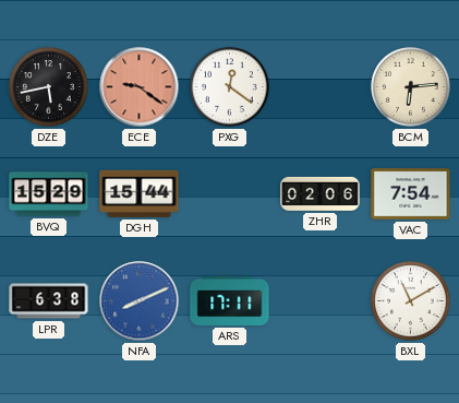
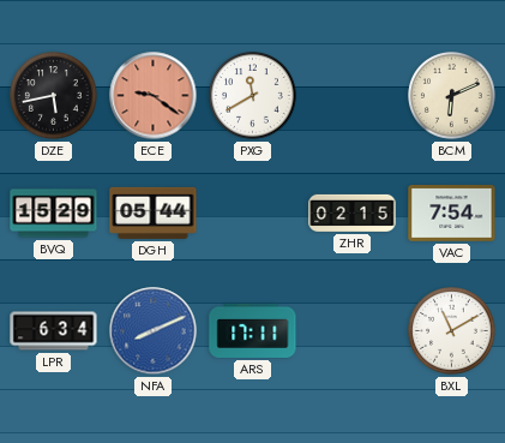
PXG: 12:21 -> 11:40 (253, 96)
BCM: 6:14 -> 6:11 (452, 96)
DGH: 15:44 -> 05:44 (154, 212)
ZHR: 02:06 -> 02:15 (353, 212)
LPR: 6:38 -> 6:34 (54, 331)
